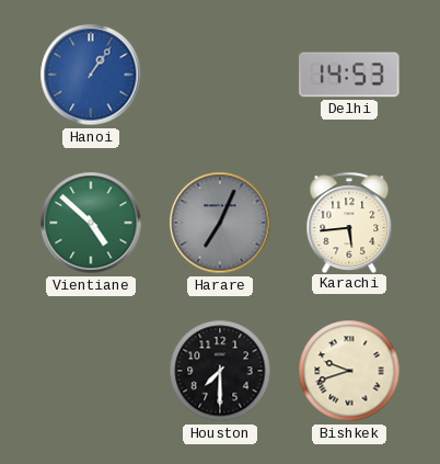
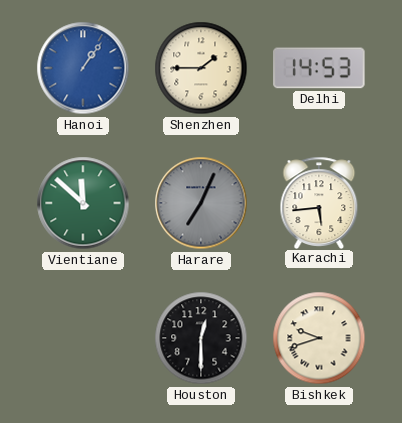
Shenzhen: none -> 1:45 (201, 68)
Vientiane: 4:52 -> 11:52 (83, 203)
Houston: 7:30 -> 12:30 (201, 338)
